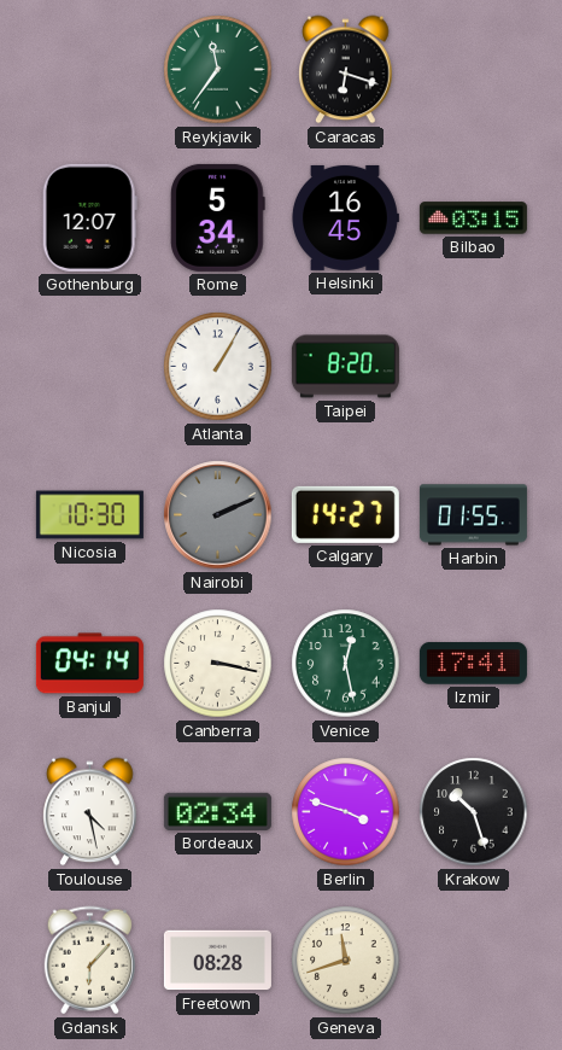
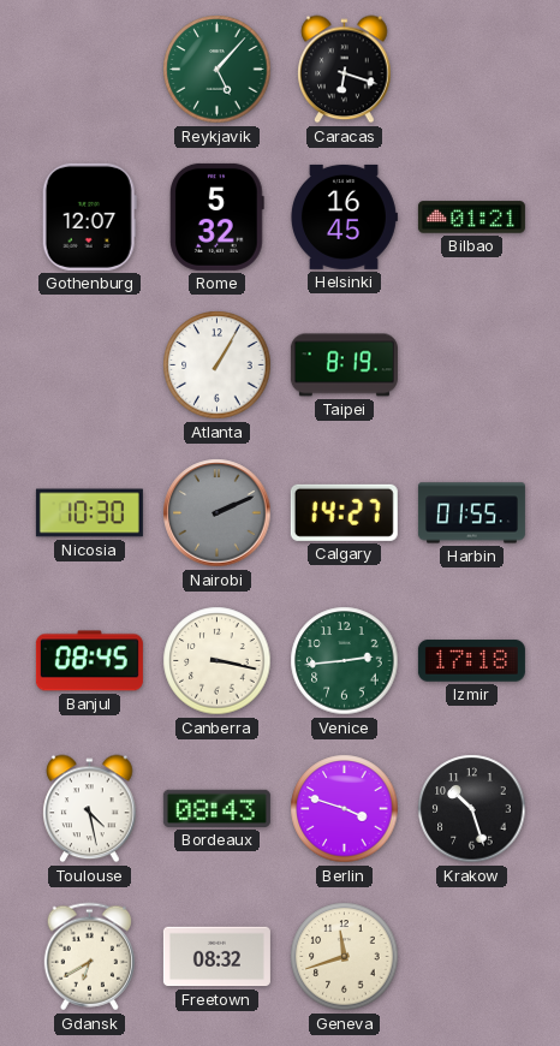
Reykjavik: 11:36 -> 5:07 (218, 70)
Rome: 5:34 -> 5:32 (218, 216)
Bilbao: 03:15 -> 01:21 (471, 218)
Taipei: 8:20 -> 8:19 (344, 365)
Banjul: 04:14 -> 08:45 (89, 661)
Venice: 12:28 -> 2:44 (345, 661)
Izmir: 17:41 -> 17:18 (471, 661)
Bordeaux: 02:34 -> 08:43 (216, 808)
Gdansk: 6:07 -> 6:40 (89, 957)
Freetown: 08:28 -> 08:32 (216, 957)
